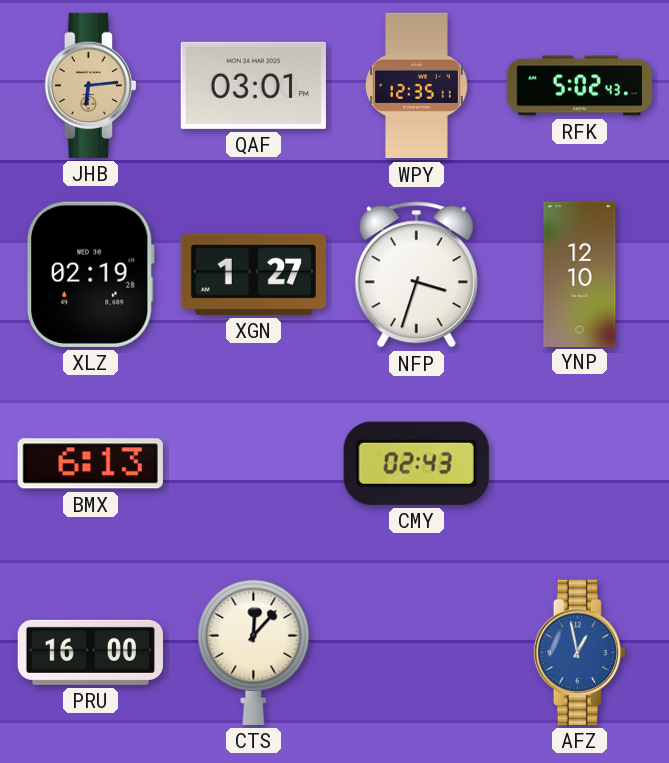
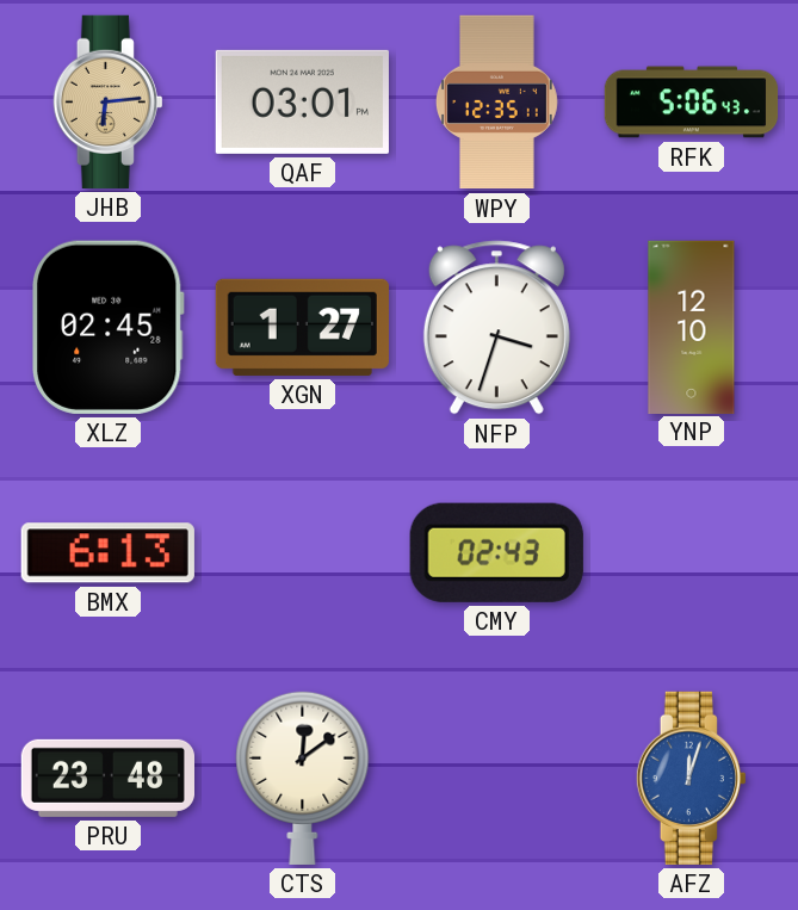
RFK: 5:02 -> 5:06 (692, 103)
XLZ: 02:19 -> 02:45 (109, 327)
PRU: 16:00 -> 23:48 (107, 778)
CTS: 12:07 -> 12:09 (303, 778)
AFZ: 12:58 -> 12:03 (691, 778)
